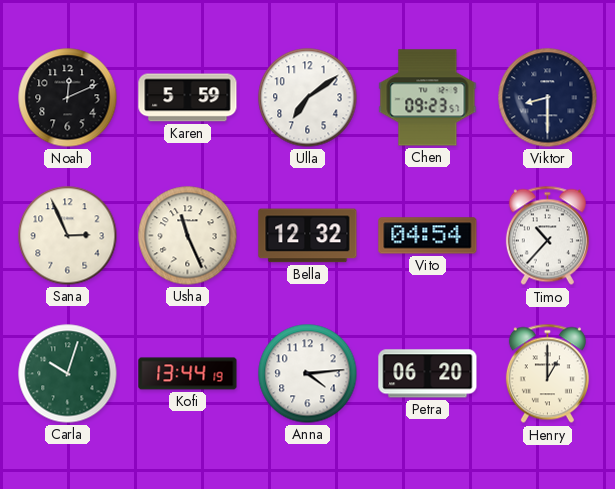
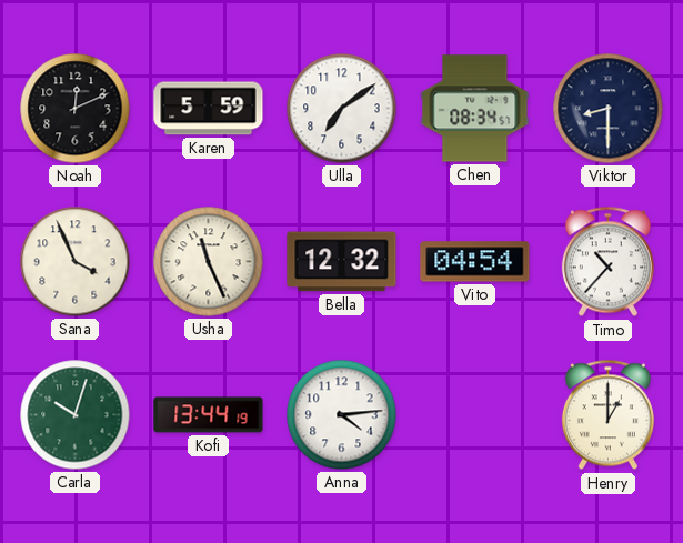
Chen: 09:23 -> 08:34 (475, 109)
Sana: 2:56 -> 3:56 (76, 262)
Petra: 06:20 -> none (428, 374)
